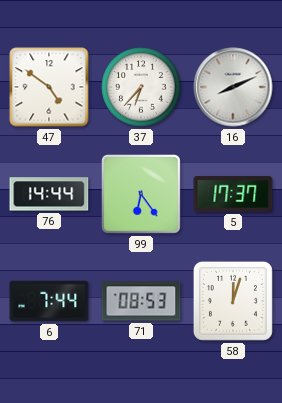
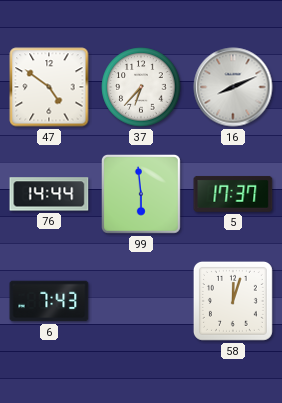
99: 6:24 -> 5:59 (142, 195)
6: 7:44 -> 7:43 (49, 301)
71: 08:53 -> none (141, 301)
